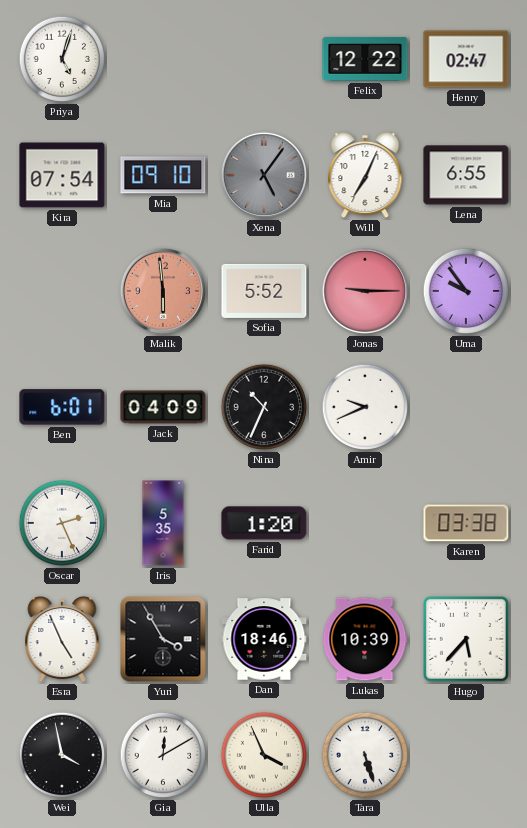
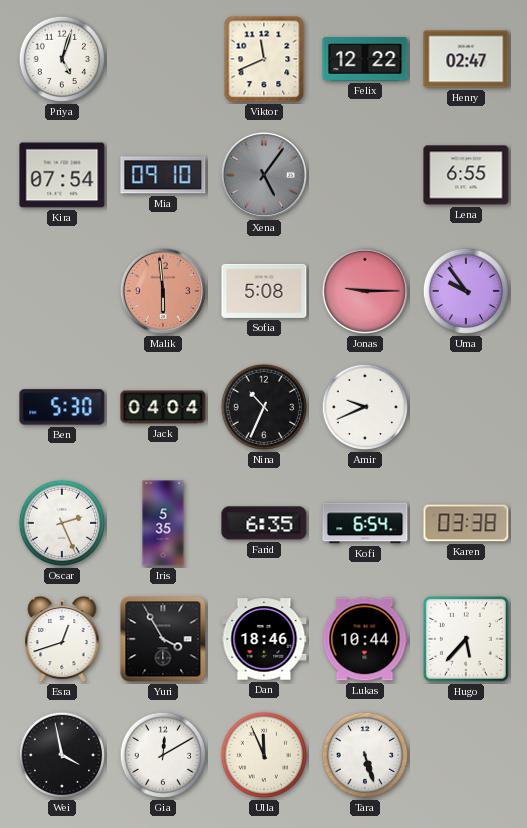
Viktor: none -> 11:41 (264, 59)
Will: 7:04 -> none (365, 175)
Sofia: 5:52 -> 5:08 (264, 291)
Ben: 6:01 -> 5:30 (62, 407)
Jack: 04:09 -> 04:04 (163, 407)
Farid: 1:20 -> 6:35 (264, 523)
Kofi: none -> 6:54 (365, 523)
Esra: 4:56 -> 12:42 (62, 639)
Lukas: 10:39 -> 10:44 (365, 639)
Ulla: 3:56 -> 11:56 (264, 755)
